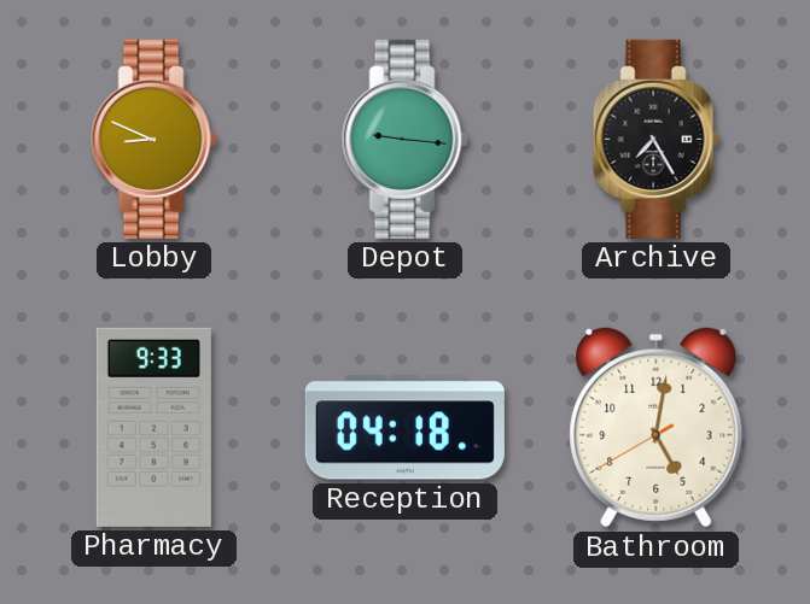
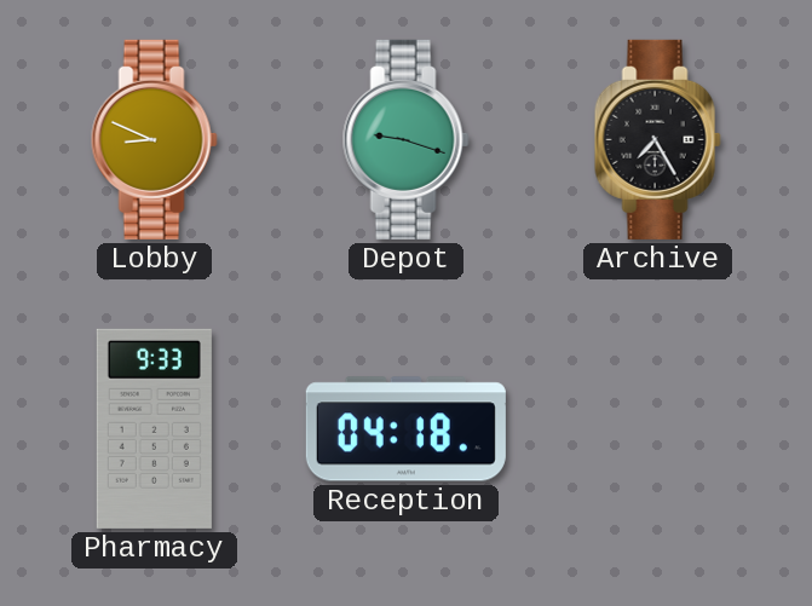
Depot: 9:16 -> 9:18 (405, 139)
Bathroom: 5:01 -> none (657, 428)
